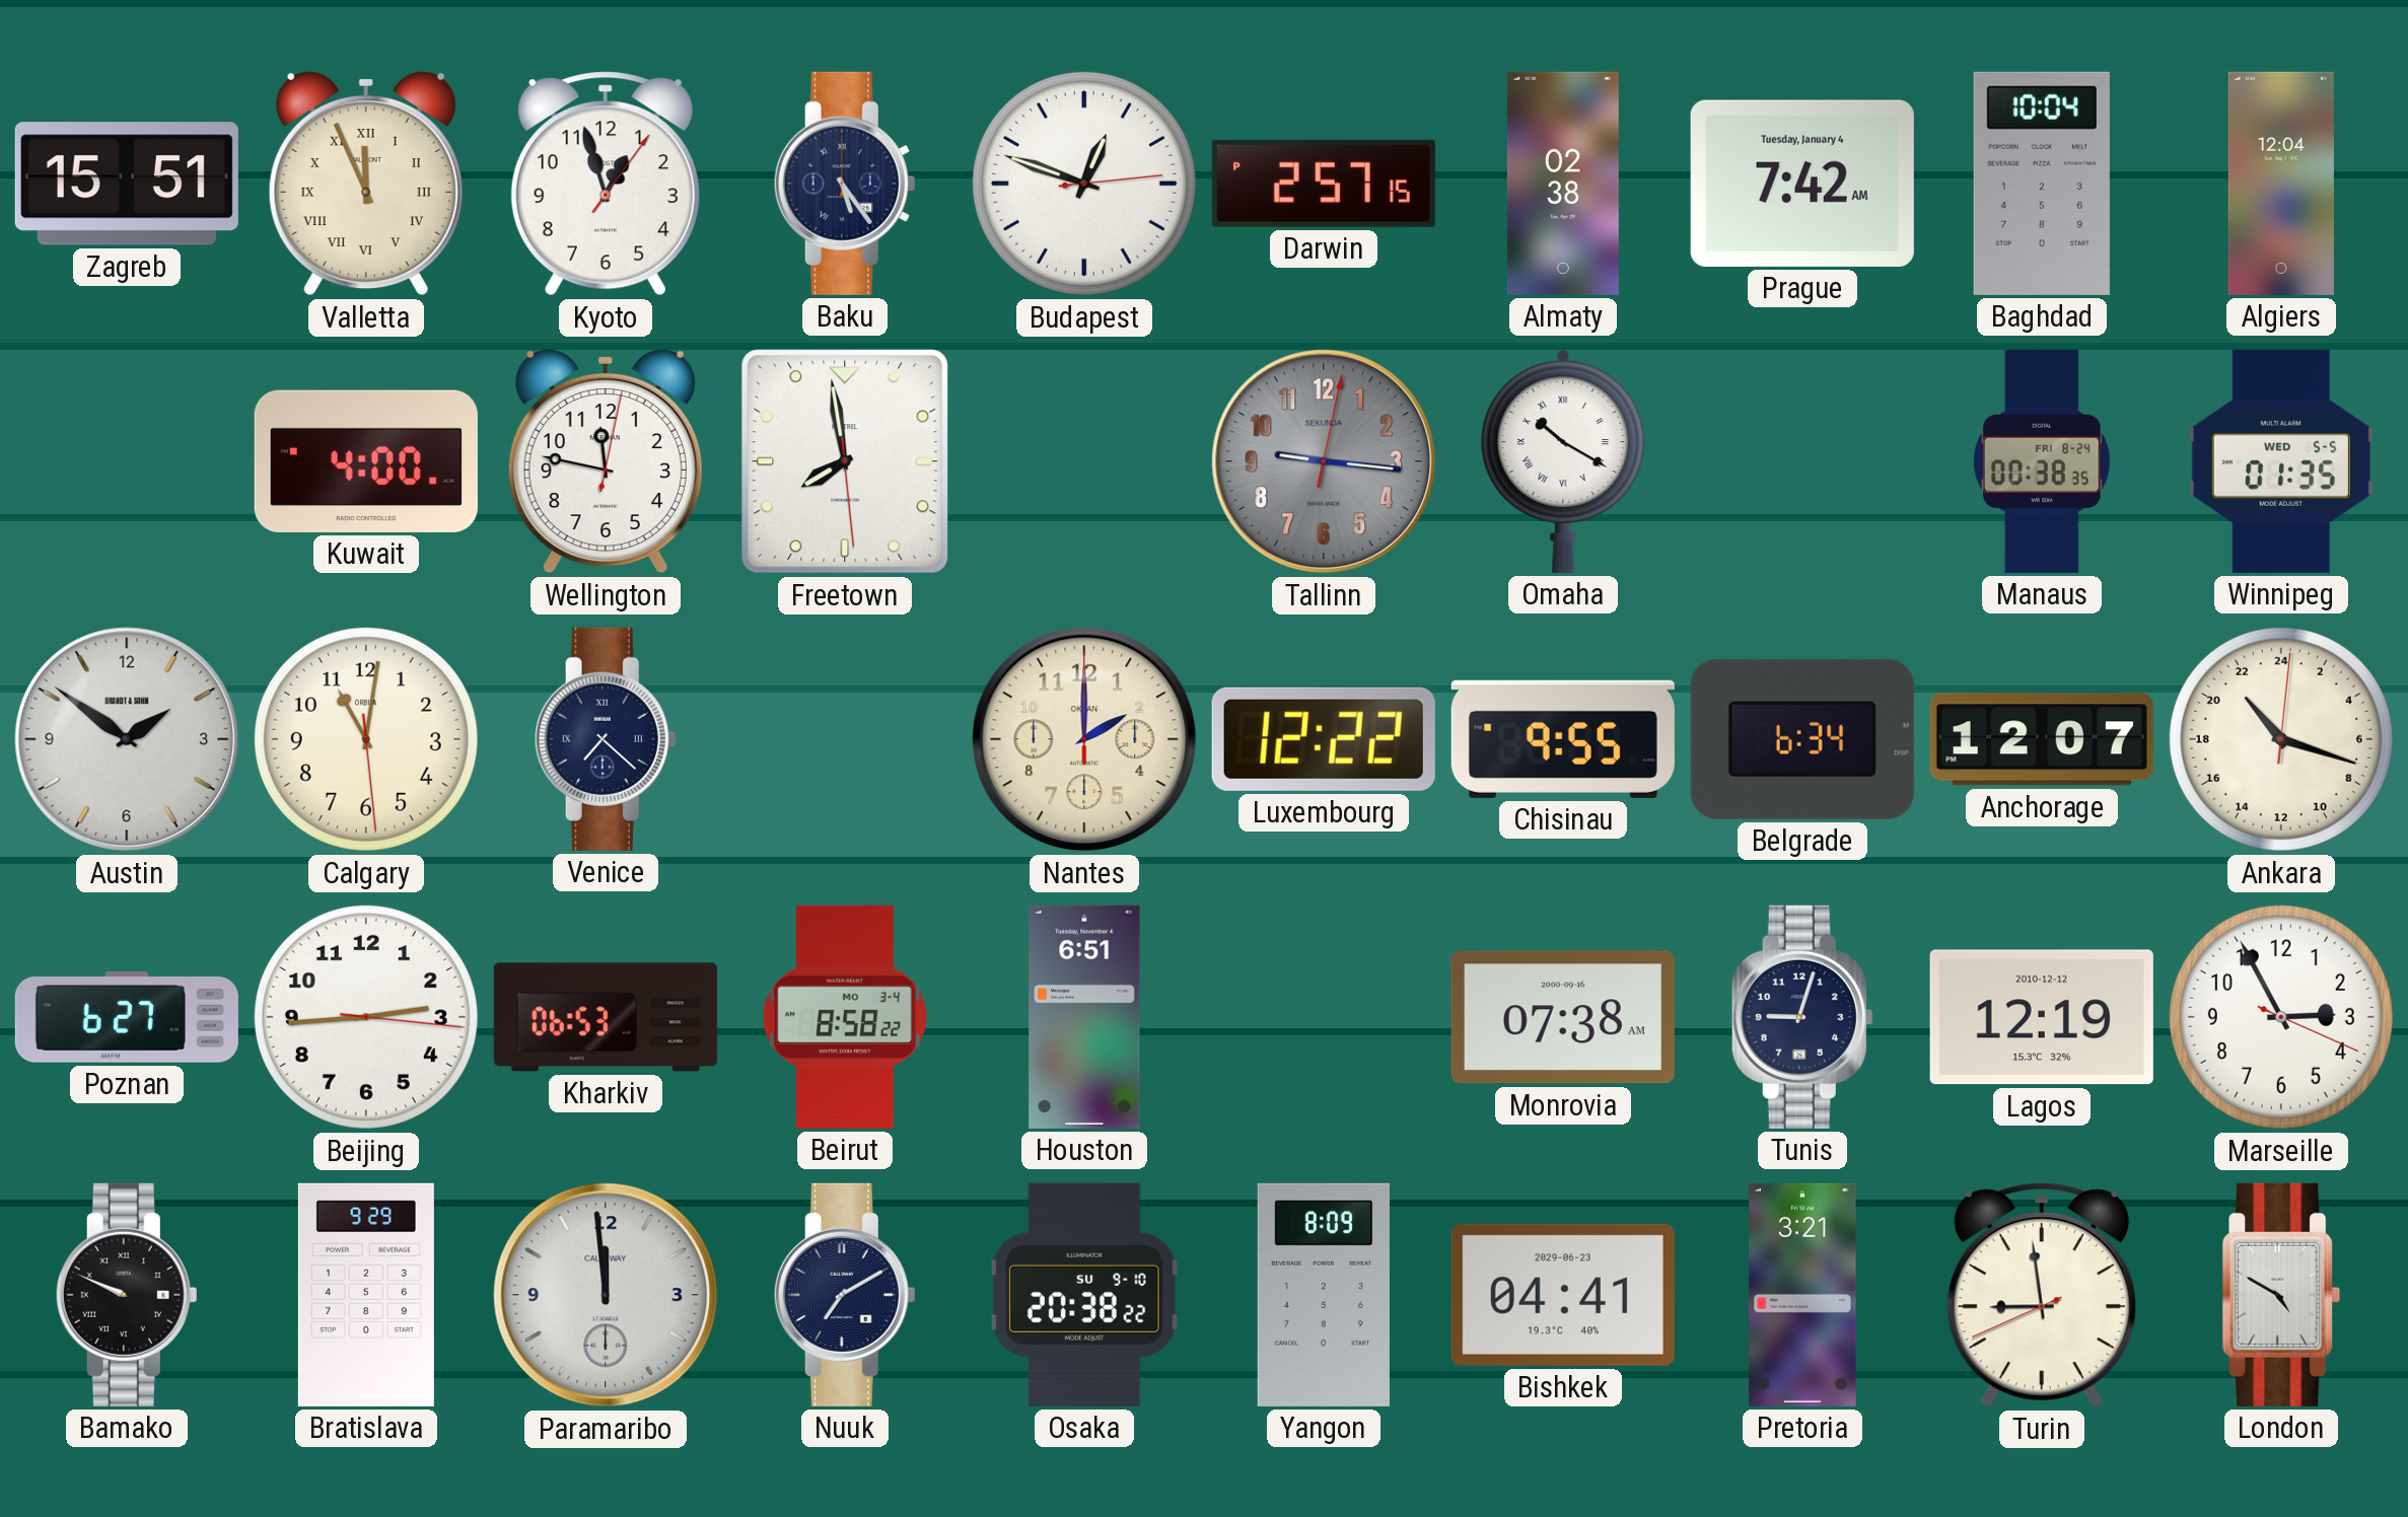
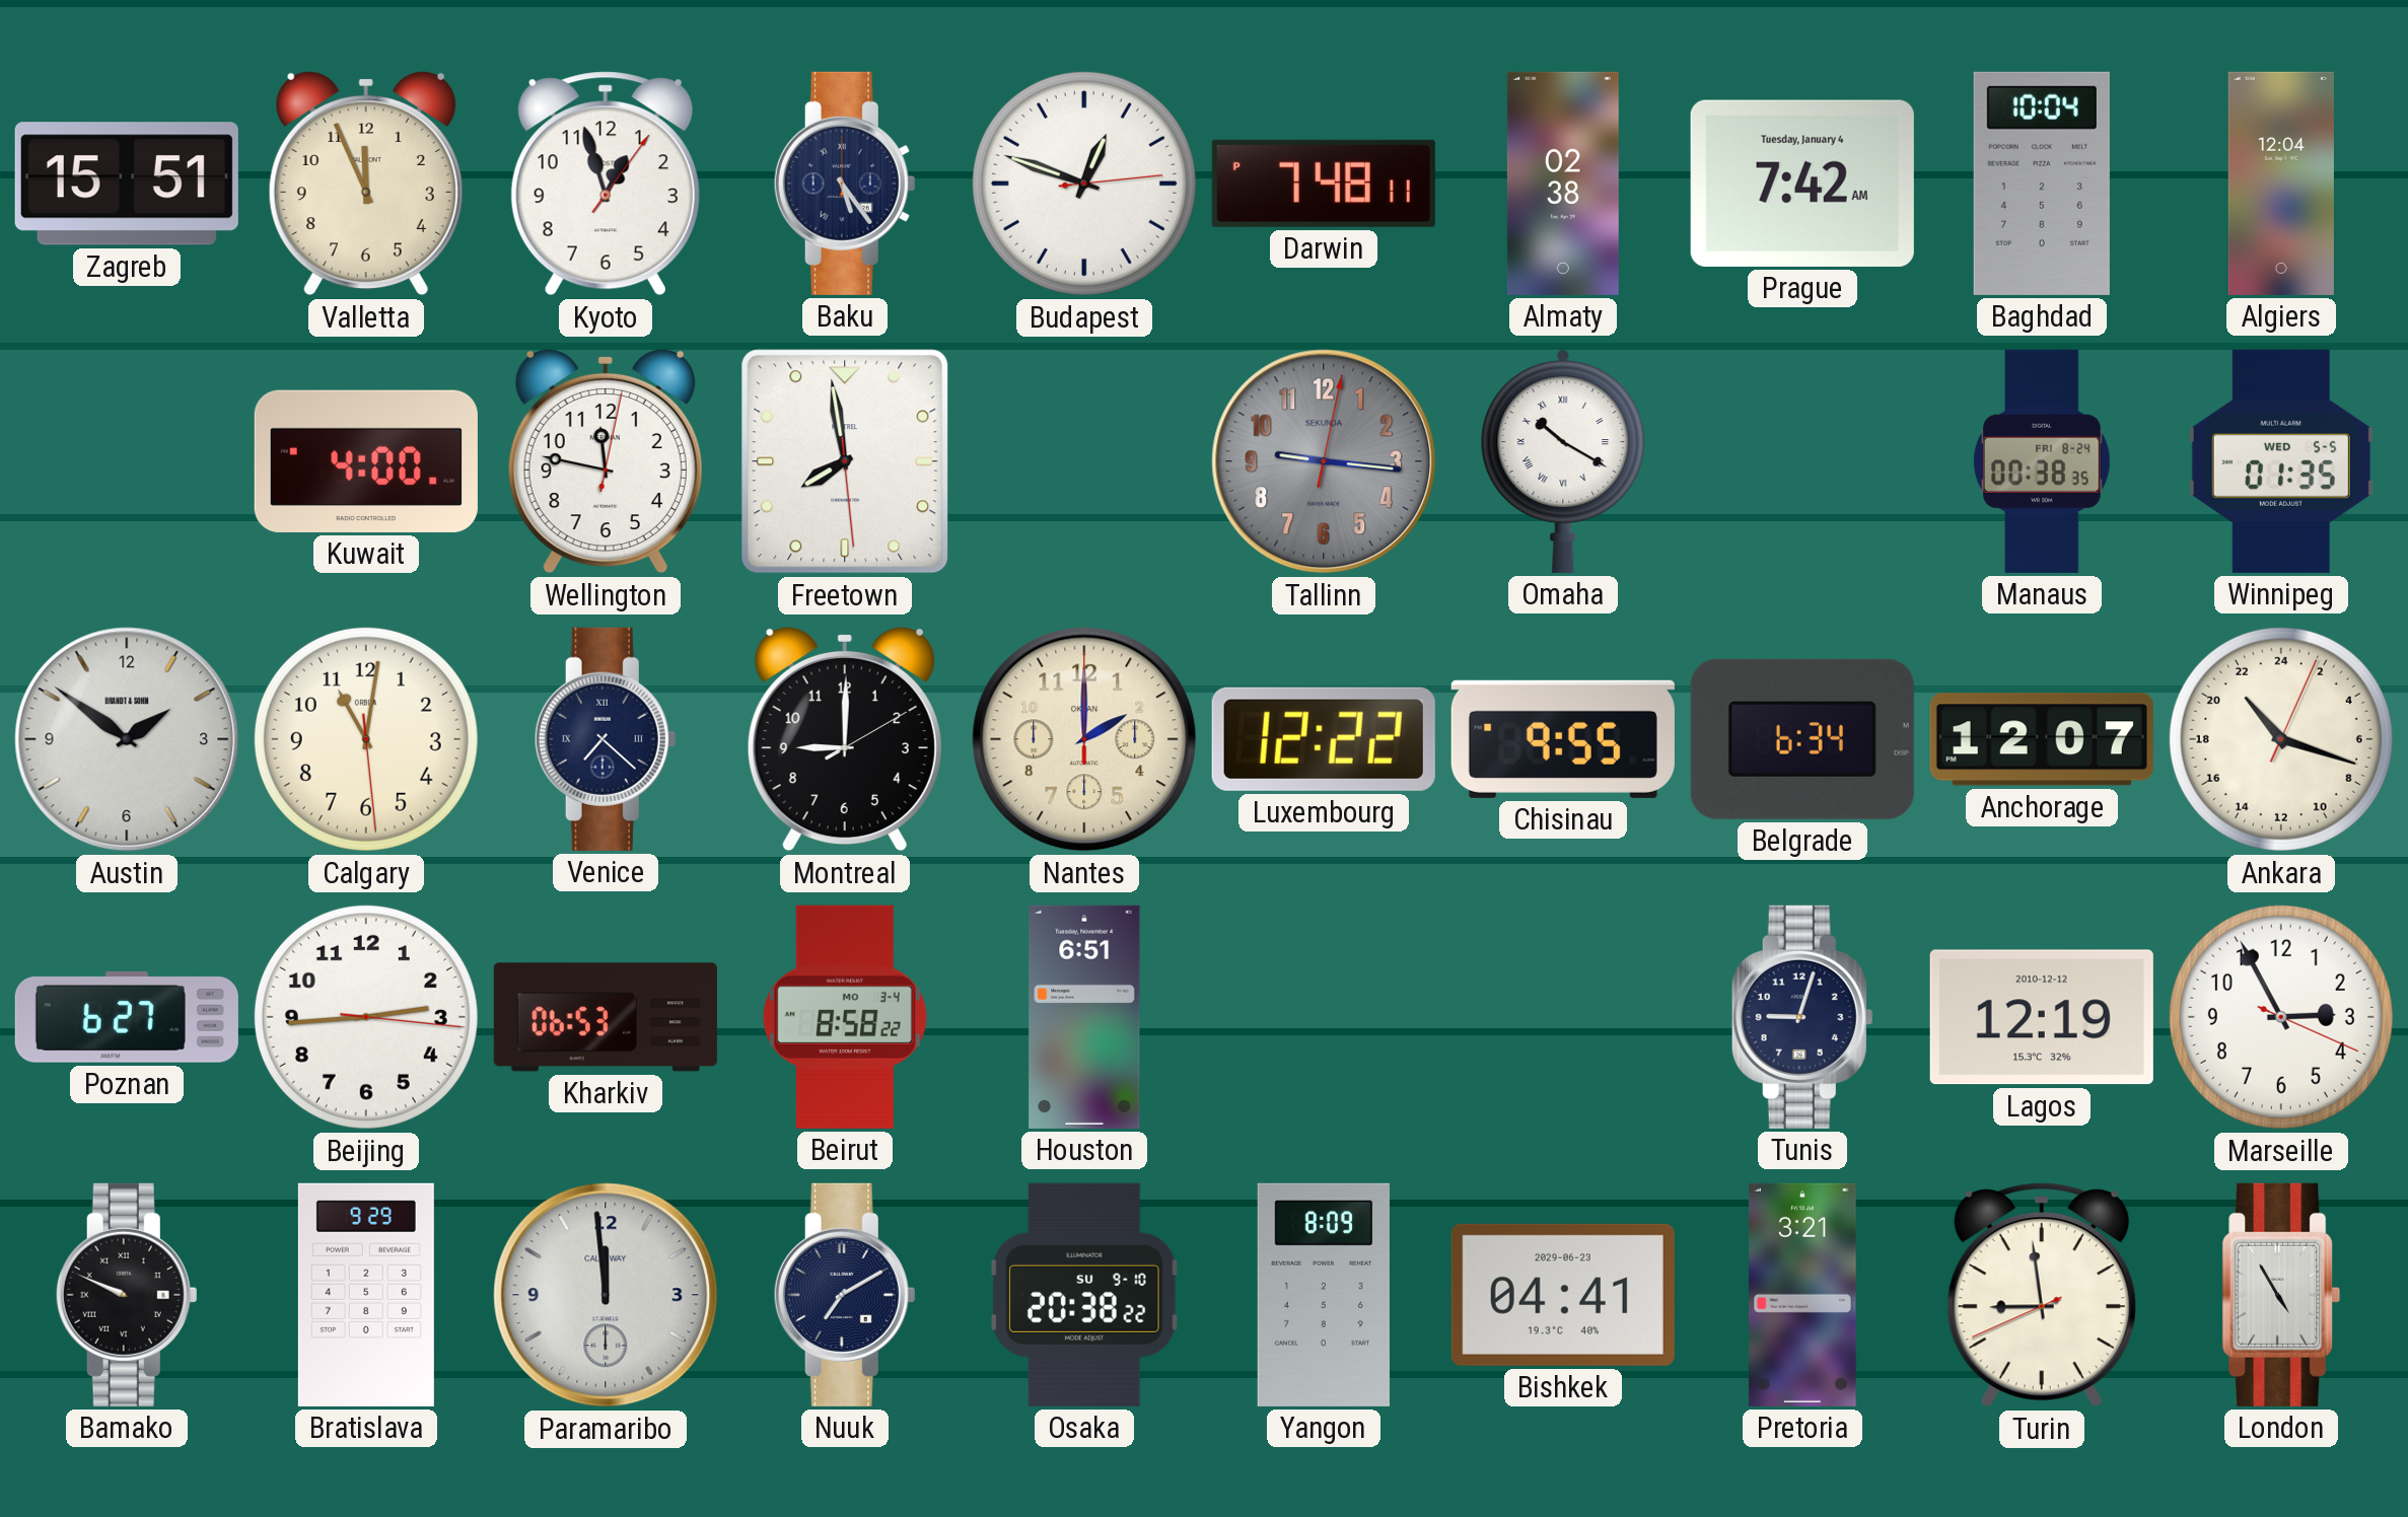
Valletta numerals: Roman -> Arabic (366, 184)
Darwin: 2:57 -> 7:48 (1324, 184)
Montreal: none -> 9:00 (845, 739)
Ankara: 21:18:01 -> 21:18:04 (2281, 739)
Monrovia: 07:38 -> none (1563, 1017)
London: 4:50 -> 4:55 (2281, 1295)
